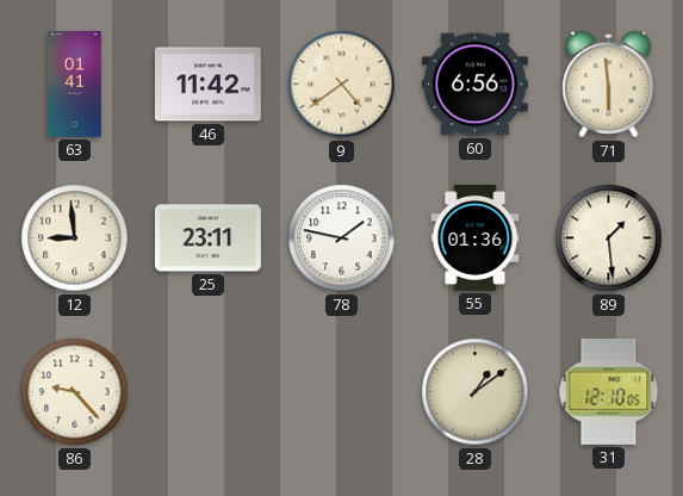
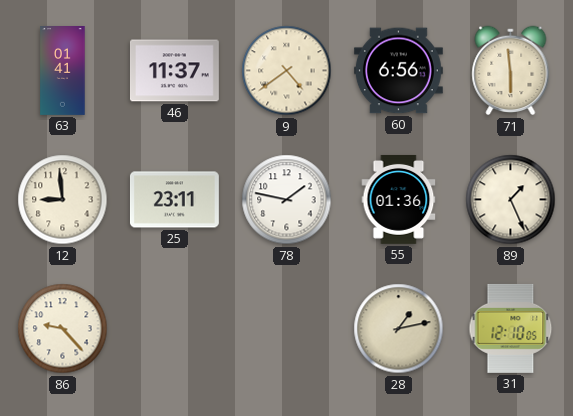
46: 11:42 -> 11:37 (174, 71)
89: 1:29 -> 1:26 (511, 200)
28: 1:09 -> 1:13 (399, 329)
